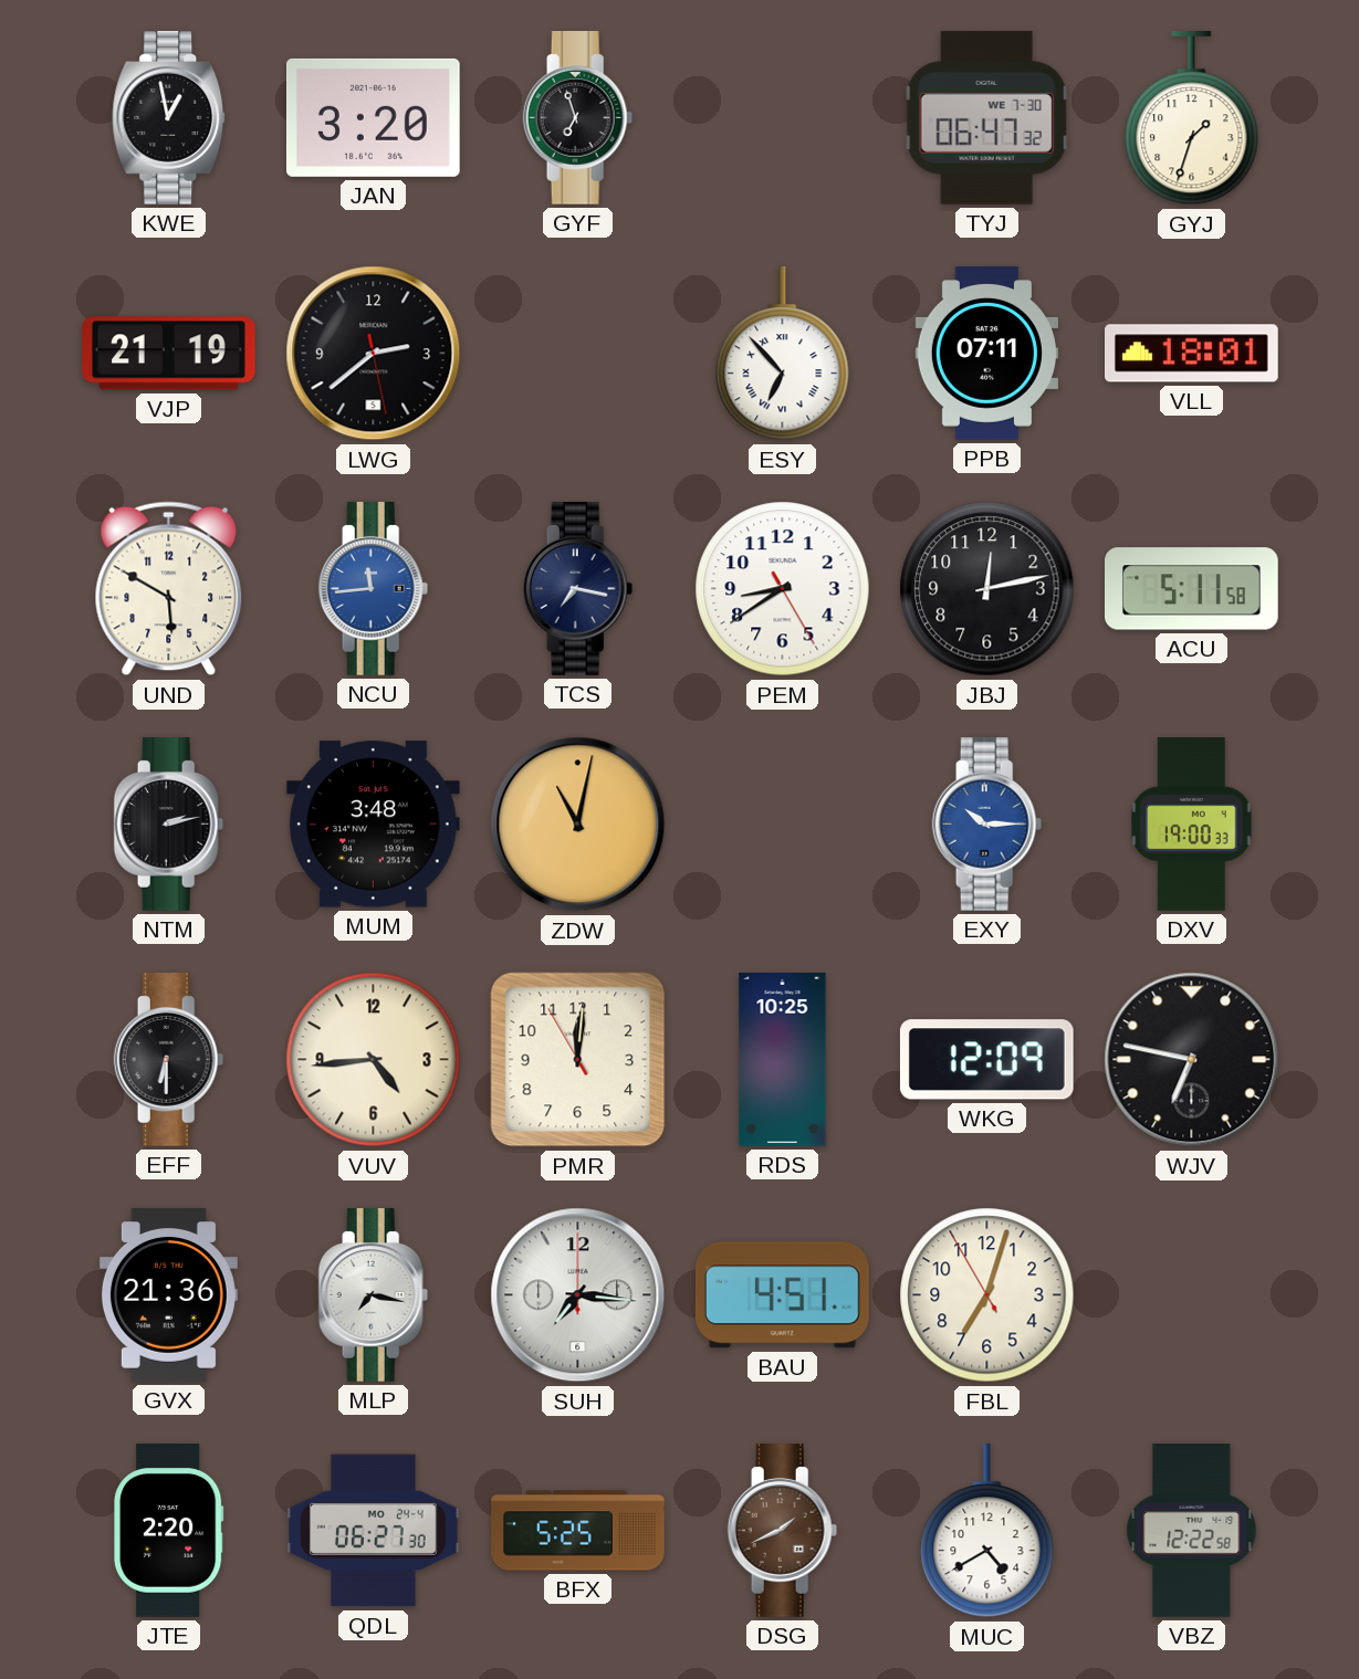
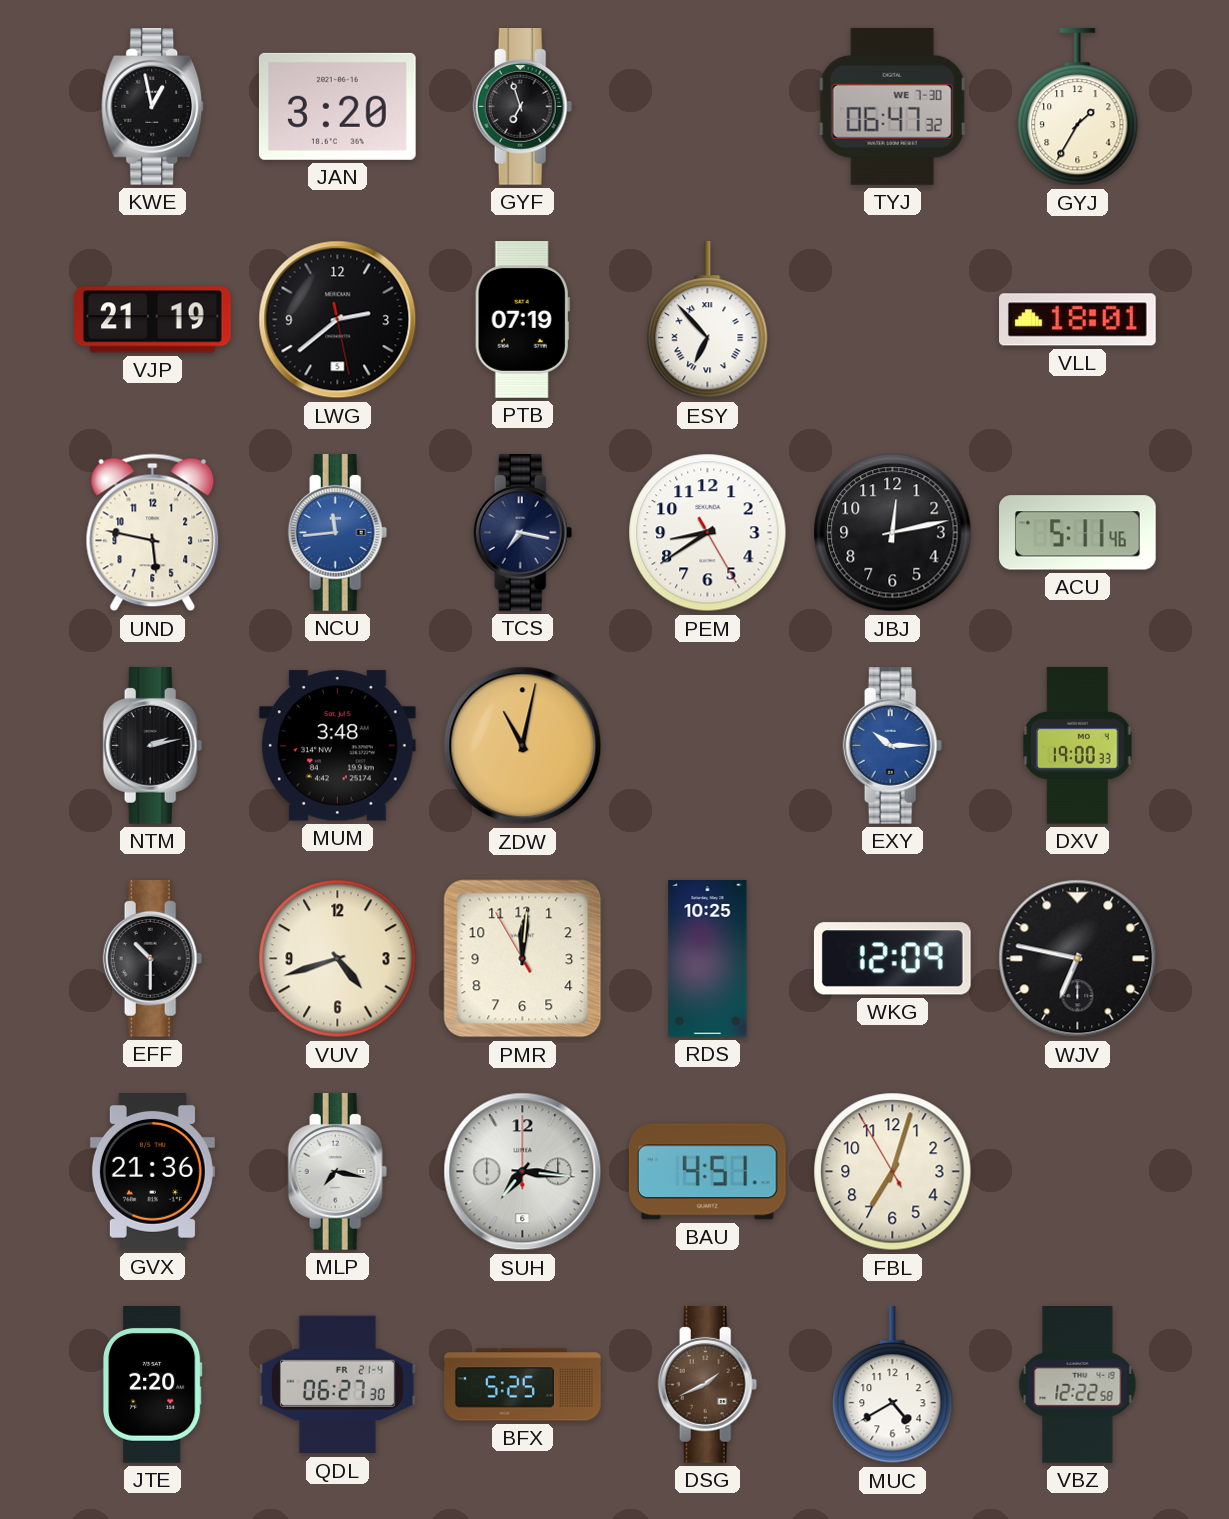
GYJ: 1:33 -> 1:35 (1078, 107)
PTB: none -> 07:19 (522, 320)
PPB: 07:11 -> none (986, 354)
UND: 5:50 -> 5:47 (153, 533)
ACU: 5:11:58 -> 5:11:46 (1078, 533)
EFF: 6:30 -> 10:30 (153, 959)
VUV: 4:44 -> 4:42 (338, 959)
QDL date: MO 24-4 -> FR 21-4 (338, 1385)
